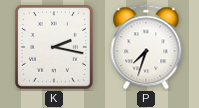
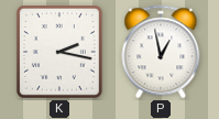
P: 7:33 -> 12:58 (161, 52)
